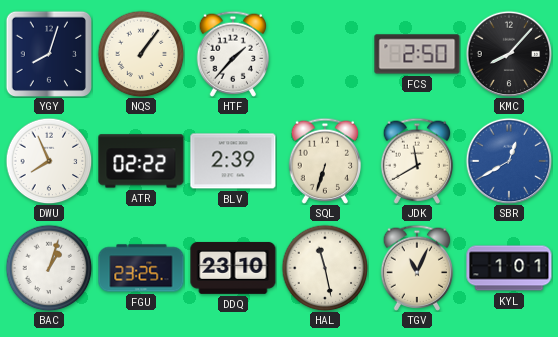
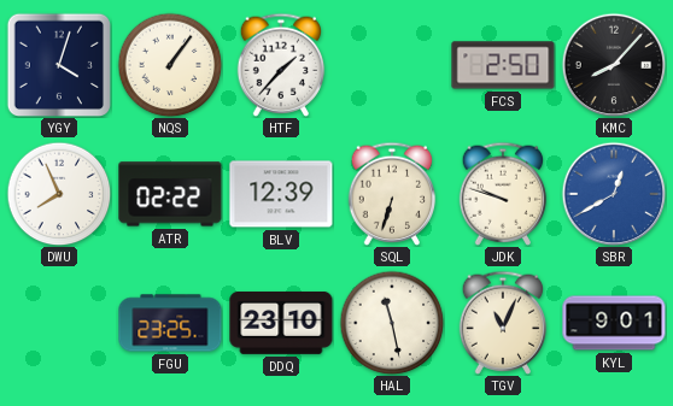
YGY: 8:03 -> 4:03 (58, 64)
BLV: 2:39 -> 12:39 (281, 194)
JDK: 11:40 -> 9:48 (503, 194)
BAC: 1:03 -> none (49, 268)
KYL: 1:01 -> 9:01 (614, 323)
